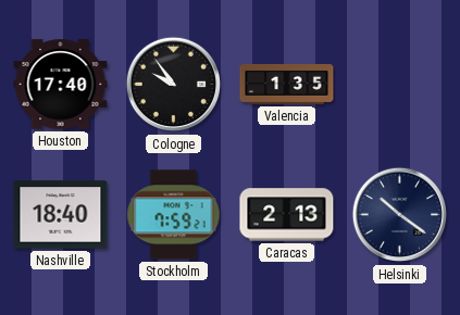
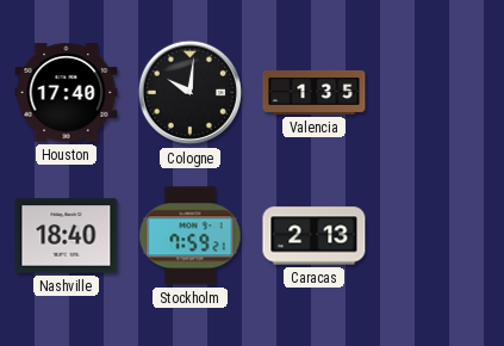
Cologne: 9:54 -> 10:01 (191, 93)
Helsinki: 10:21 -> none (400, 215)
